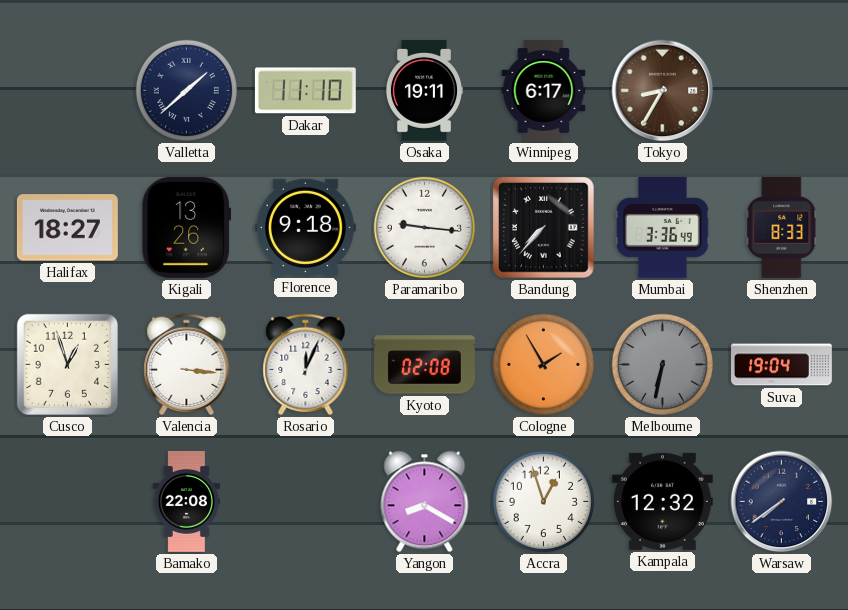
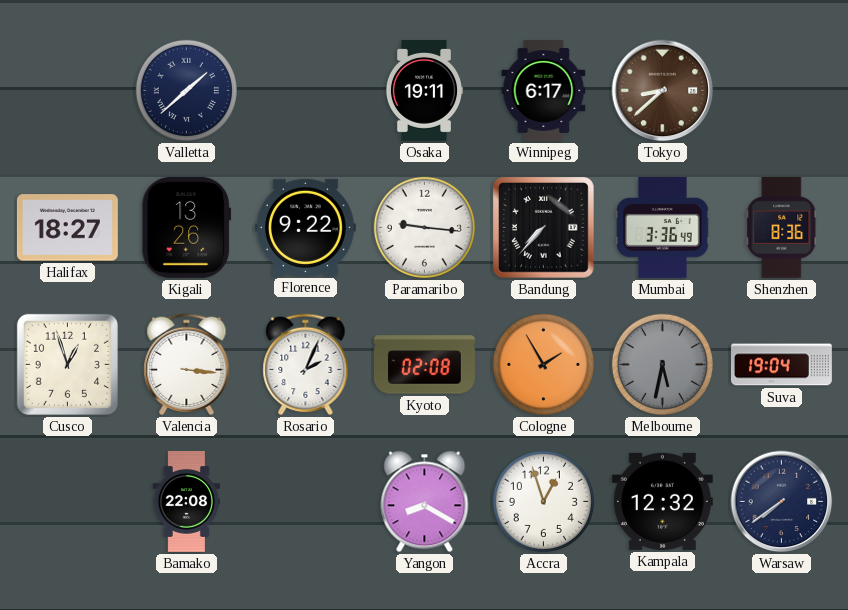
Dakar: 11:10 -> none (305, 91)
Tokyo: 8:35 -> 8:38 (663, 91)
Florence: 9:18 -> 9:22 (305, 227)
Shenzhen: 8:33 -> 8:36 (782, 227)
Rosario: 12:04 -> 2:04 (306, 365)
Melbourne: 6:32 -> 5:32 (662, 364)
